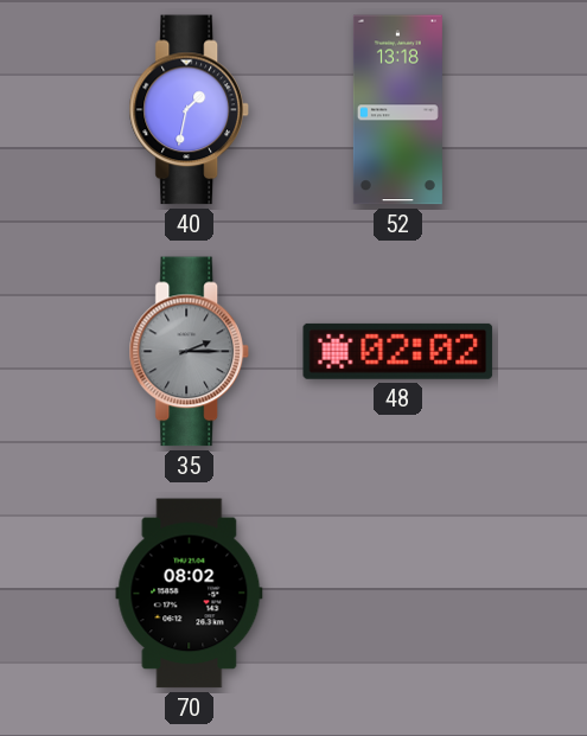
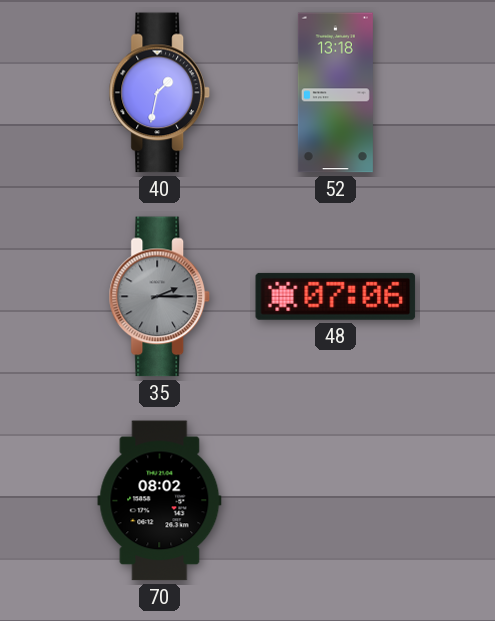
48: 02:02 -> 07:06 (336, 296)
